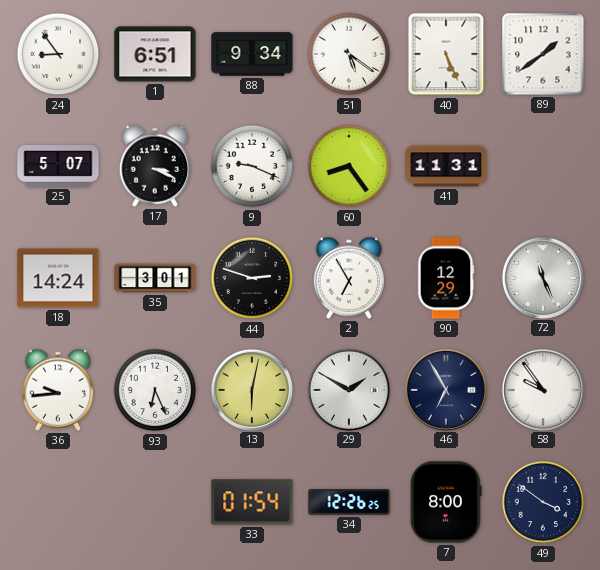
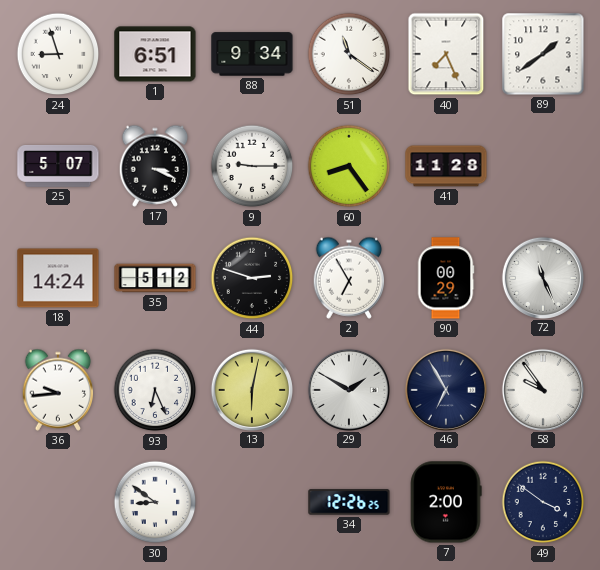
24: 8:54 -> 8:57 (58, 54)
51: 5:21 -> 11:21 (349, 54)
40: 5:26 -> 7:26 (446, 54)
9: 9:19 -> 9:15 (252, 166)
41: 11:31 -> 11:28 (446, 166)
35: 3:01 -> 5:12 (155, 278)
90: 12:29 -> 00:29 (446, 278)
30: none -> 8:51 (155, 502)
33: 01:54 -> none (252, 502)
7: 8:00 -> 2:00 (446, 502)
